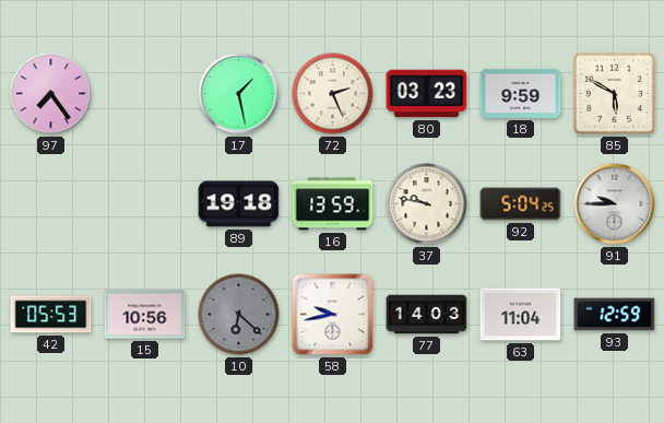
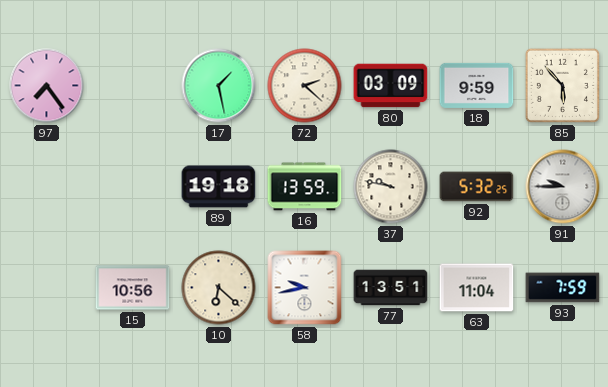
72: 2:26 -> 2:22 (305, 86)
80: 03:23 -> 03:09 (391, 86)
85: 5:50 -> 5:53 (562, 85)
92: 5:04 -> 5:32 (477, 187)
42: 05:53 -> none (51, 315)
10 dial: grey -> cream (219, 288)
77: 14:03 -> 13:51 (391, 288)
93: 12:59 -> 7:59 (563, 288)
